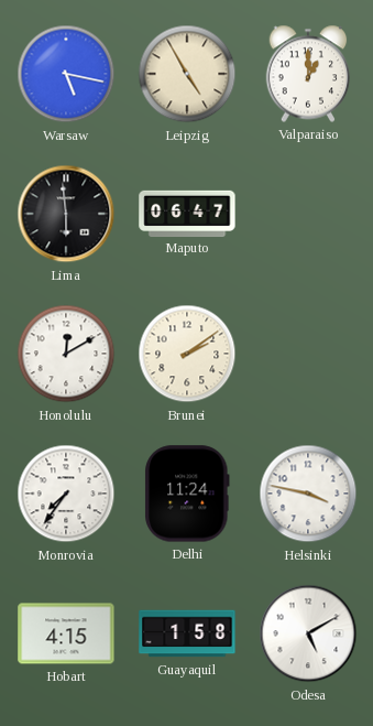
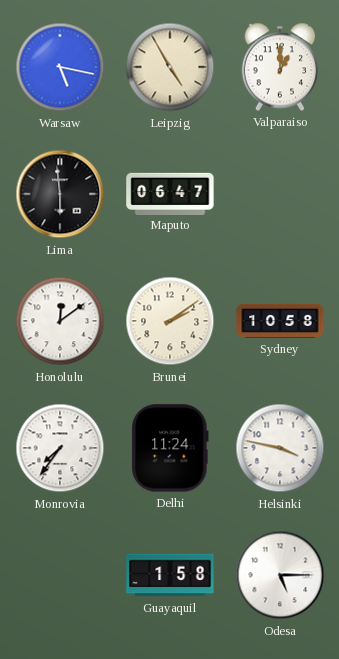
Honolulu: 12:10 -> 12:09 (60, 321)
Sydney: none -> 10:58 (280, 321)
Hobart: 4:15 -> none (66, 633)
Odesa: 5:10 -> 5:15 (280, 575)
